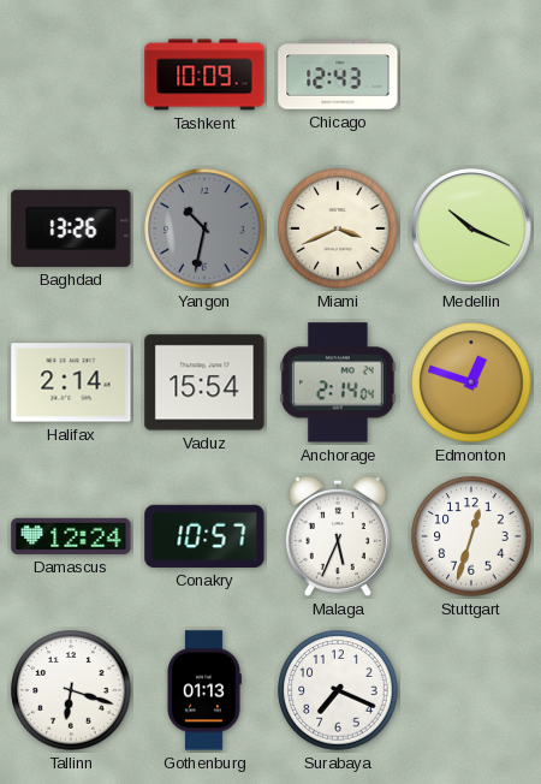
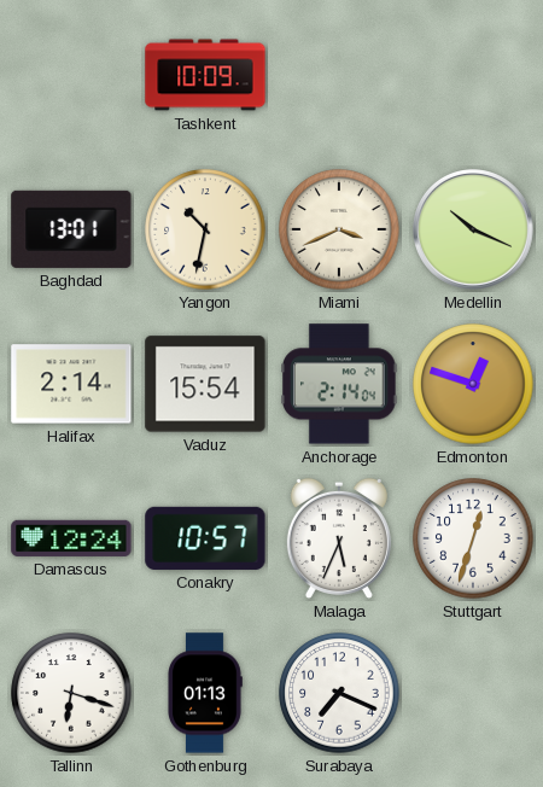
Chicago: 12:43 -> none (338, 75)
Baghdad: 13:26 -> 13:01 (71, 229)
Yangon dial: grey -> cream (205, 229)
